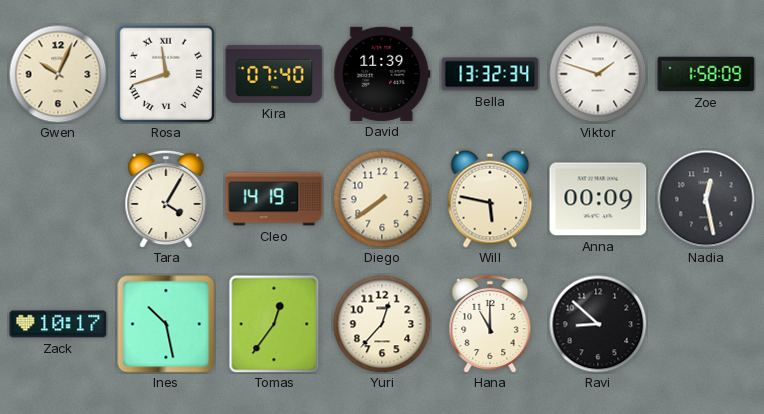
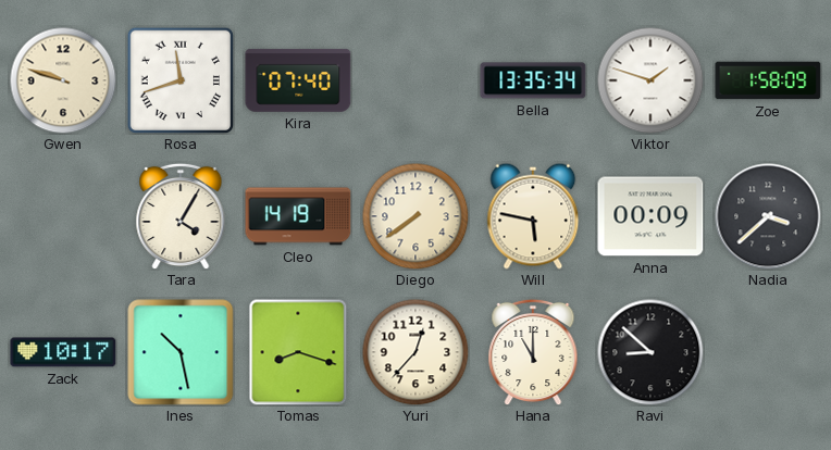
Gwen: 10:04 -> 9:48 (63, 80)
David: 11:39 -> none (382, 74)
Bella: 13:32 -> 13:35 (533, 80)
Nadia: 12:28 -> 3:38 (768, 216)
Tomas: 12:36 -> 8:18 (298, 352)
